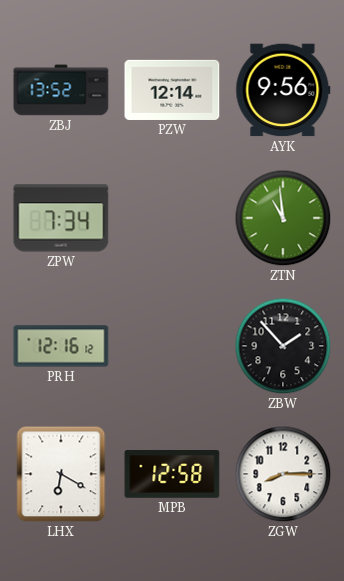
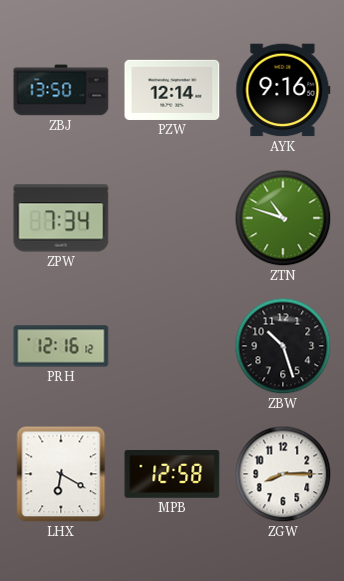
ZBJ: 13:52 -> 13:50 (61, 90)
AYK: 9:56 -> 9:16 (283, 90)
ZTN: 10:59 -> 10:48 (283, 218)
ZBW: 1:53 -> 10:27 (283, 346)
